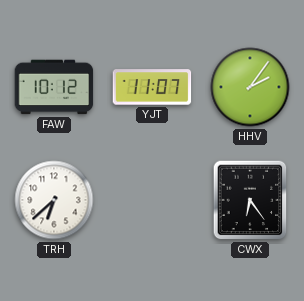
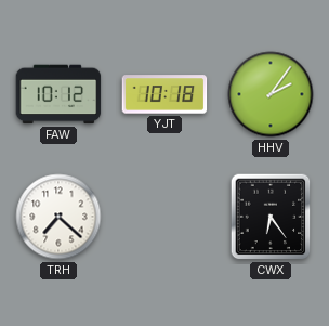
YJT: 11:07 -> 10:18 (164, 94)
TRH: 6:38 -> 7:22 (58, 217)
